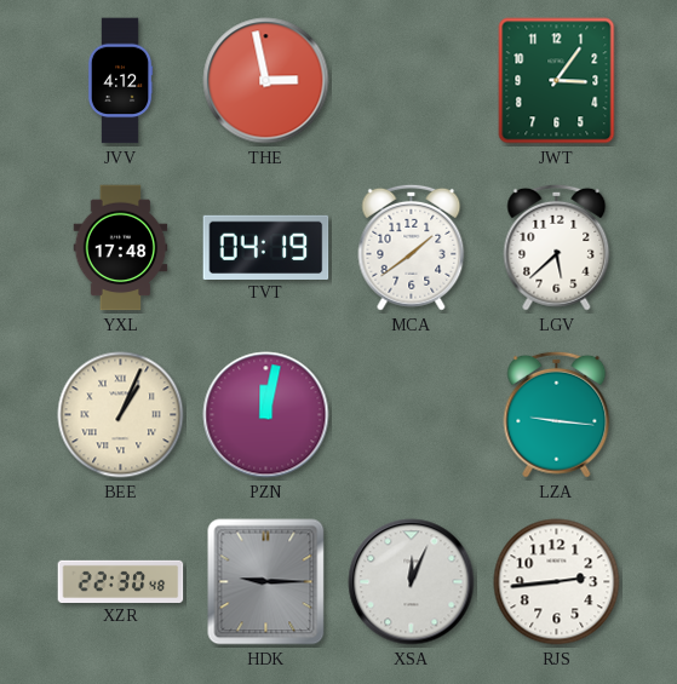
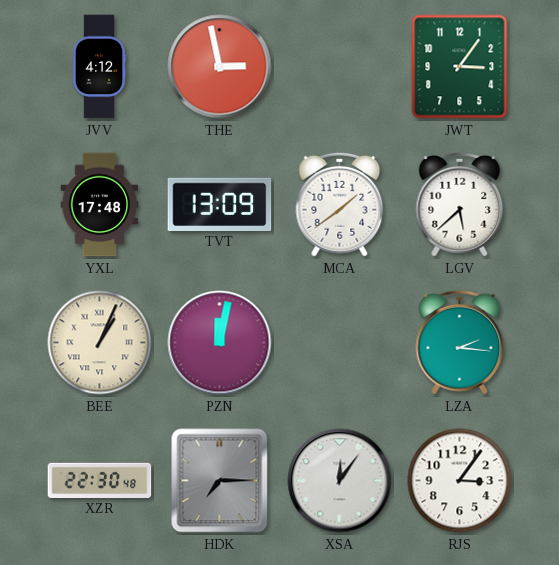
TVT: 04:19 -> 13:09 (220, 204)
LZA: 9:16 -> 2:16 (460, 342)
HDK: 9:15 -> 7:15 (220, 481)
XSA: 12:04 -> 12:06 (340, 481)
RJS: 2:44 -> 3:06 (460, 481)
